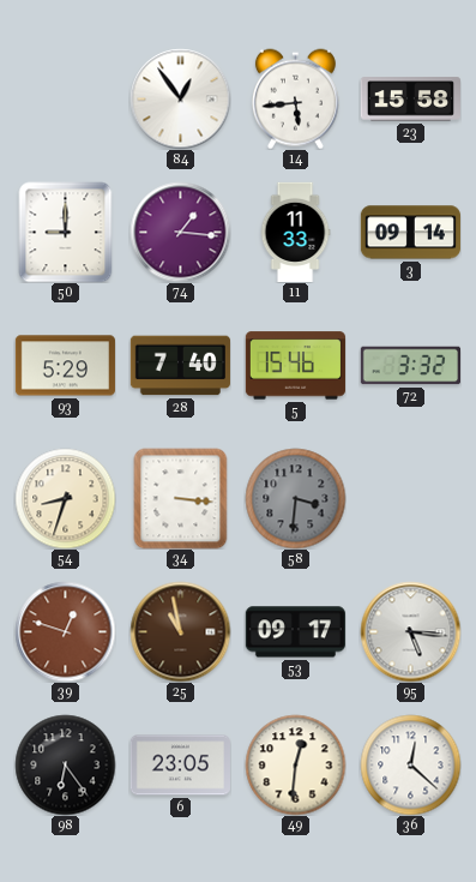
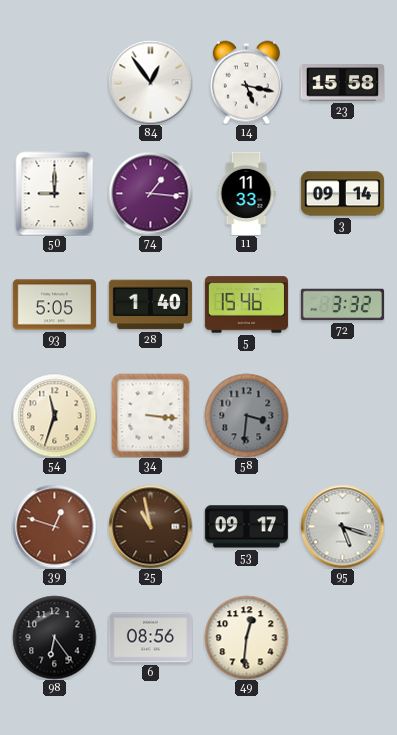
14: 5:44 -> 5:17 (246, 82)
93: 5:29 -> 5:05 (54, 305)
28: 7:40 -> 1:40 (150, 305)
54: 8:33 -> 11:33 (54, 415)
95: 5:16 -> 5:18 (342, 526)
6: 23:05 -> 08:56 (150, 638)
36: 12:22 -> none (410, 764)
